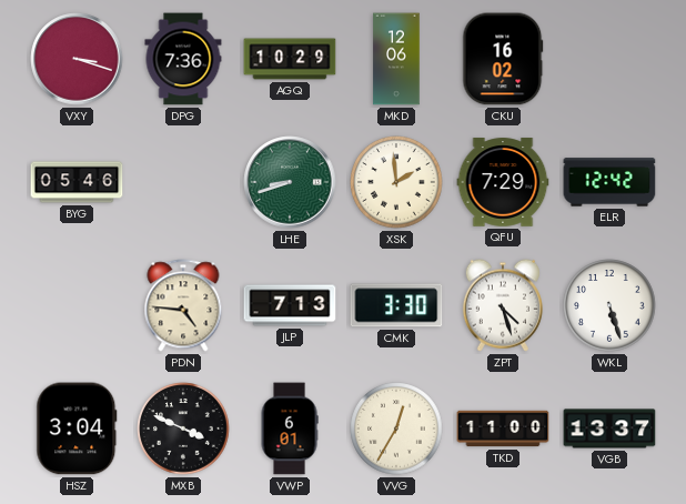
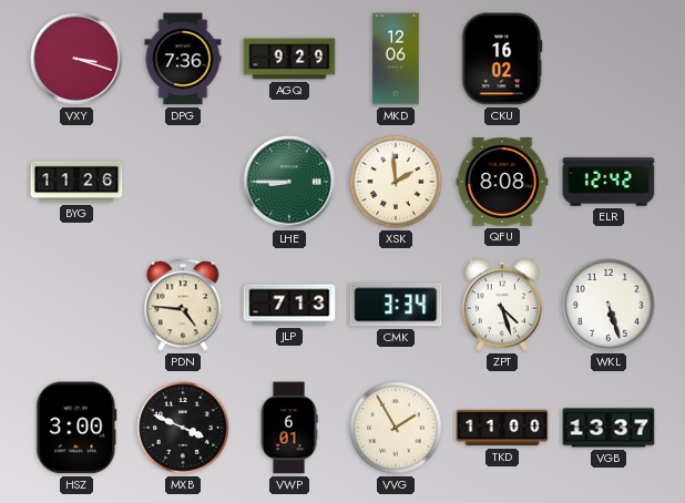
AGQ: 10:29 -> 9:29 (289, 59)
BYG: 05:46 -> 11:26 (76, 182)
LHE: 8:42 -> 8:45 (289, 182)
QFU: 7:29 -> 8:08 (502, 182)
CMK: 3:30 -> 3:34 (396, 305)
HSZ: 3:04 -> 3:00 (76, 428)
VVG: 12:35 -> 1:55 (396, 428)
